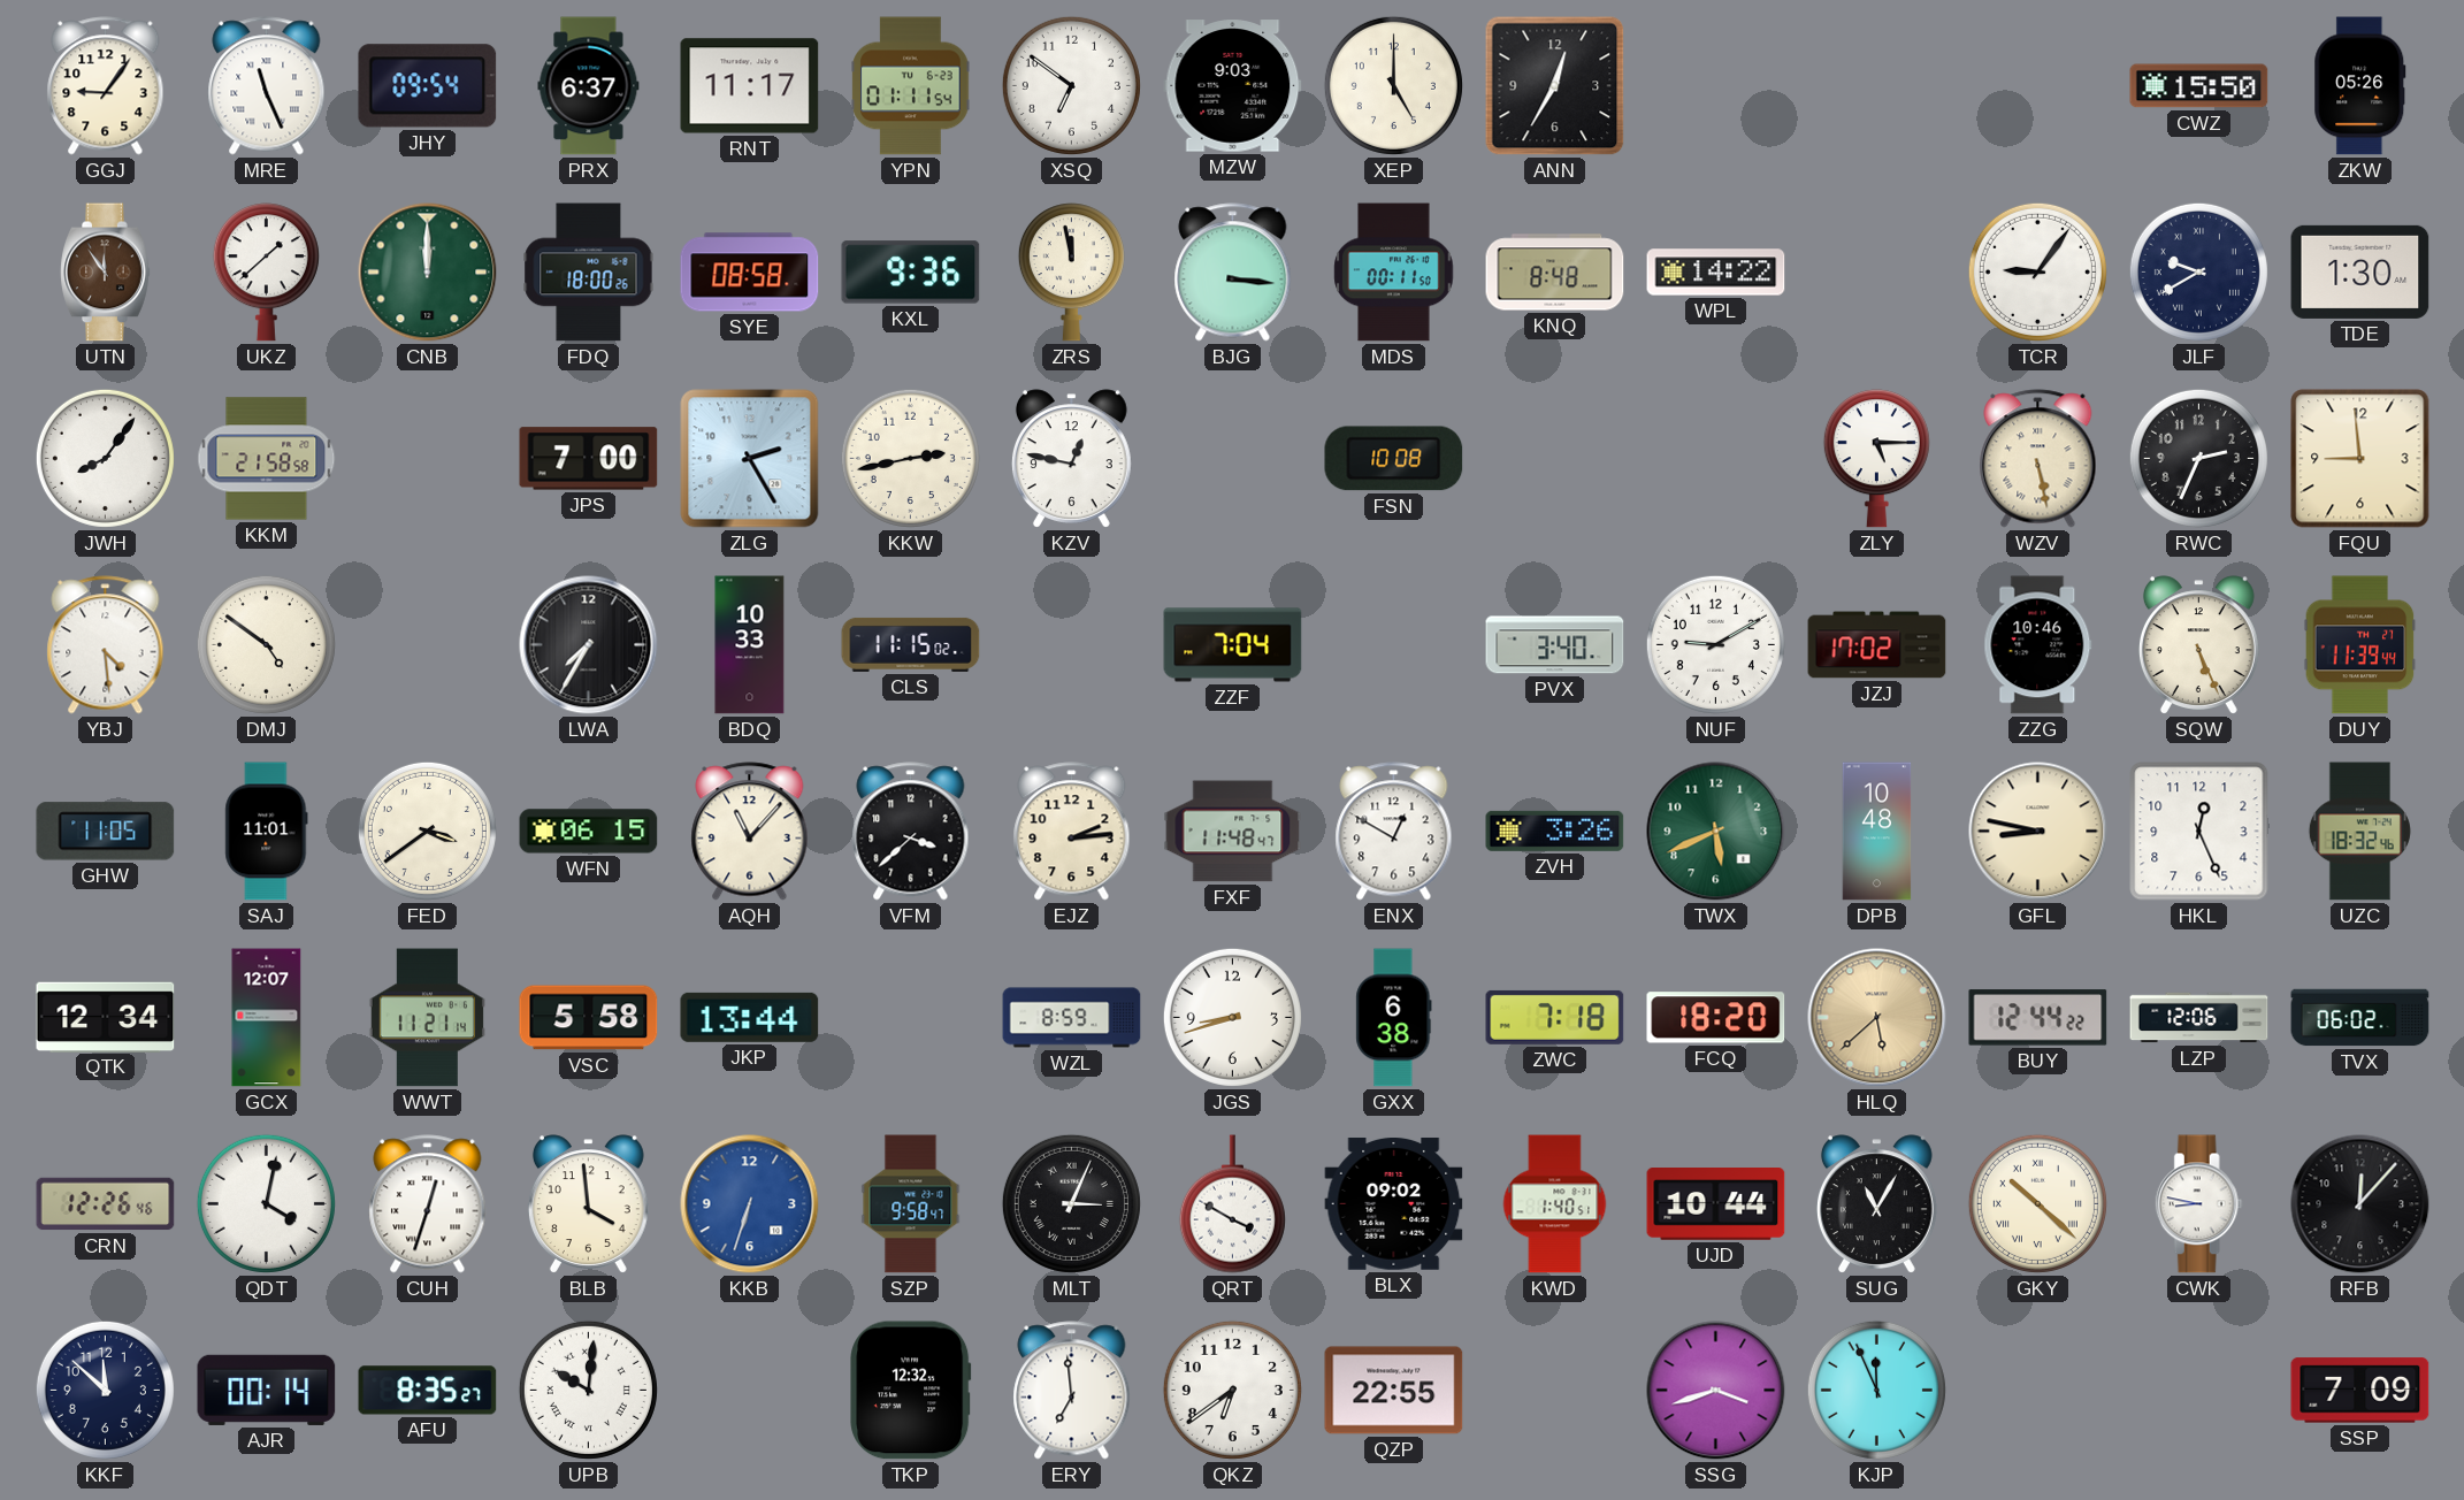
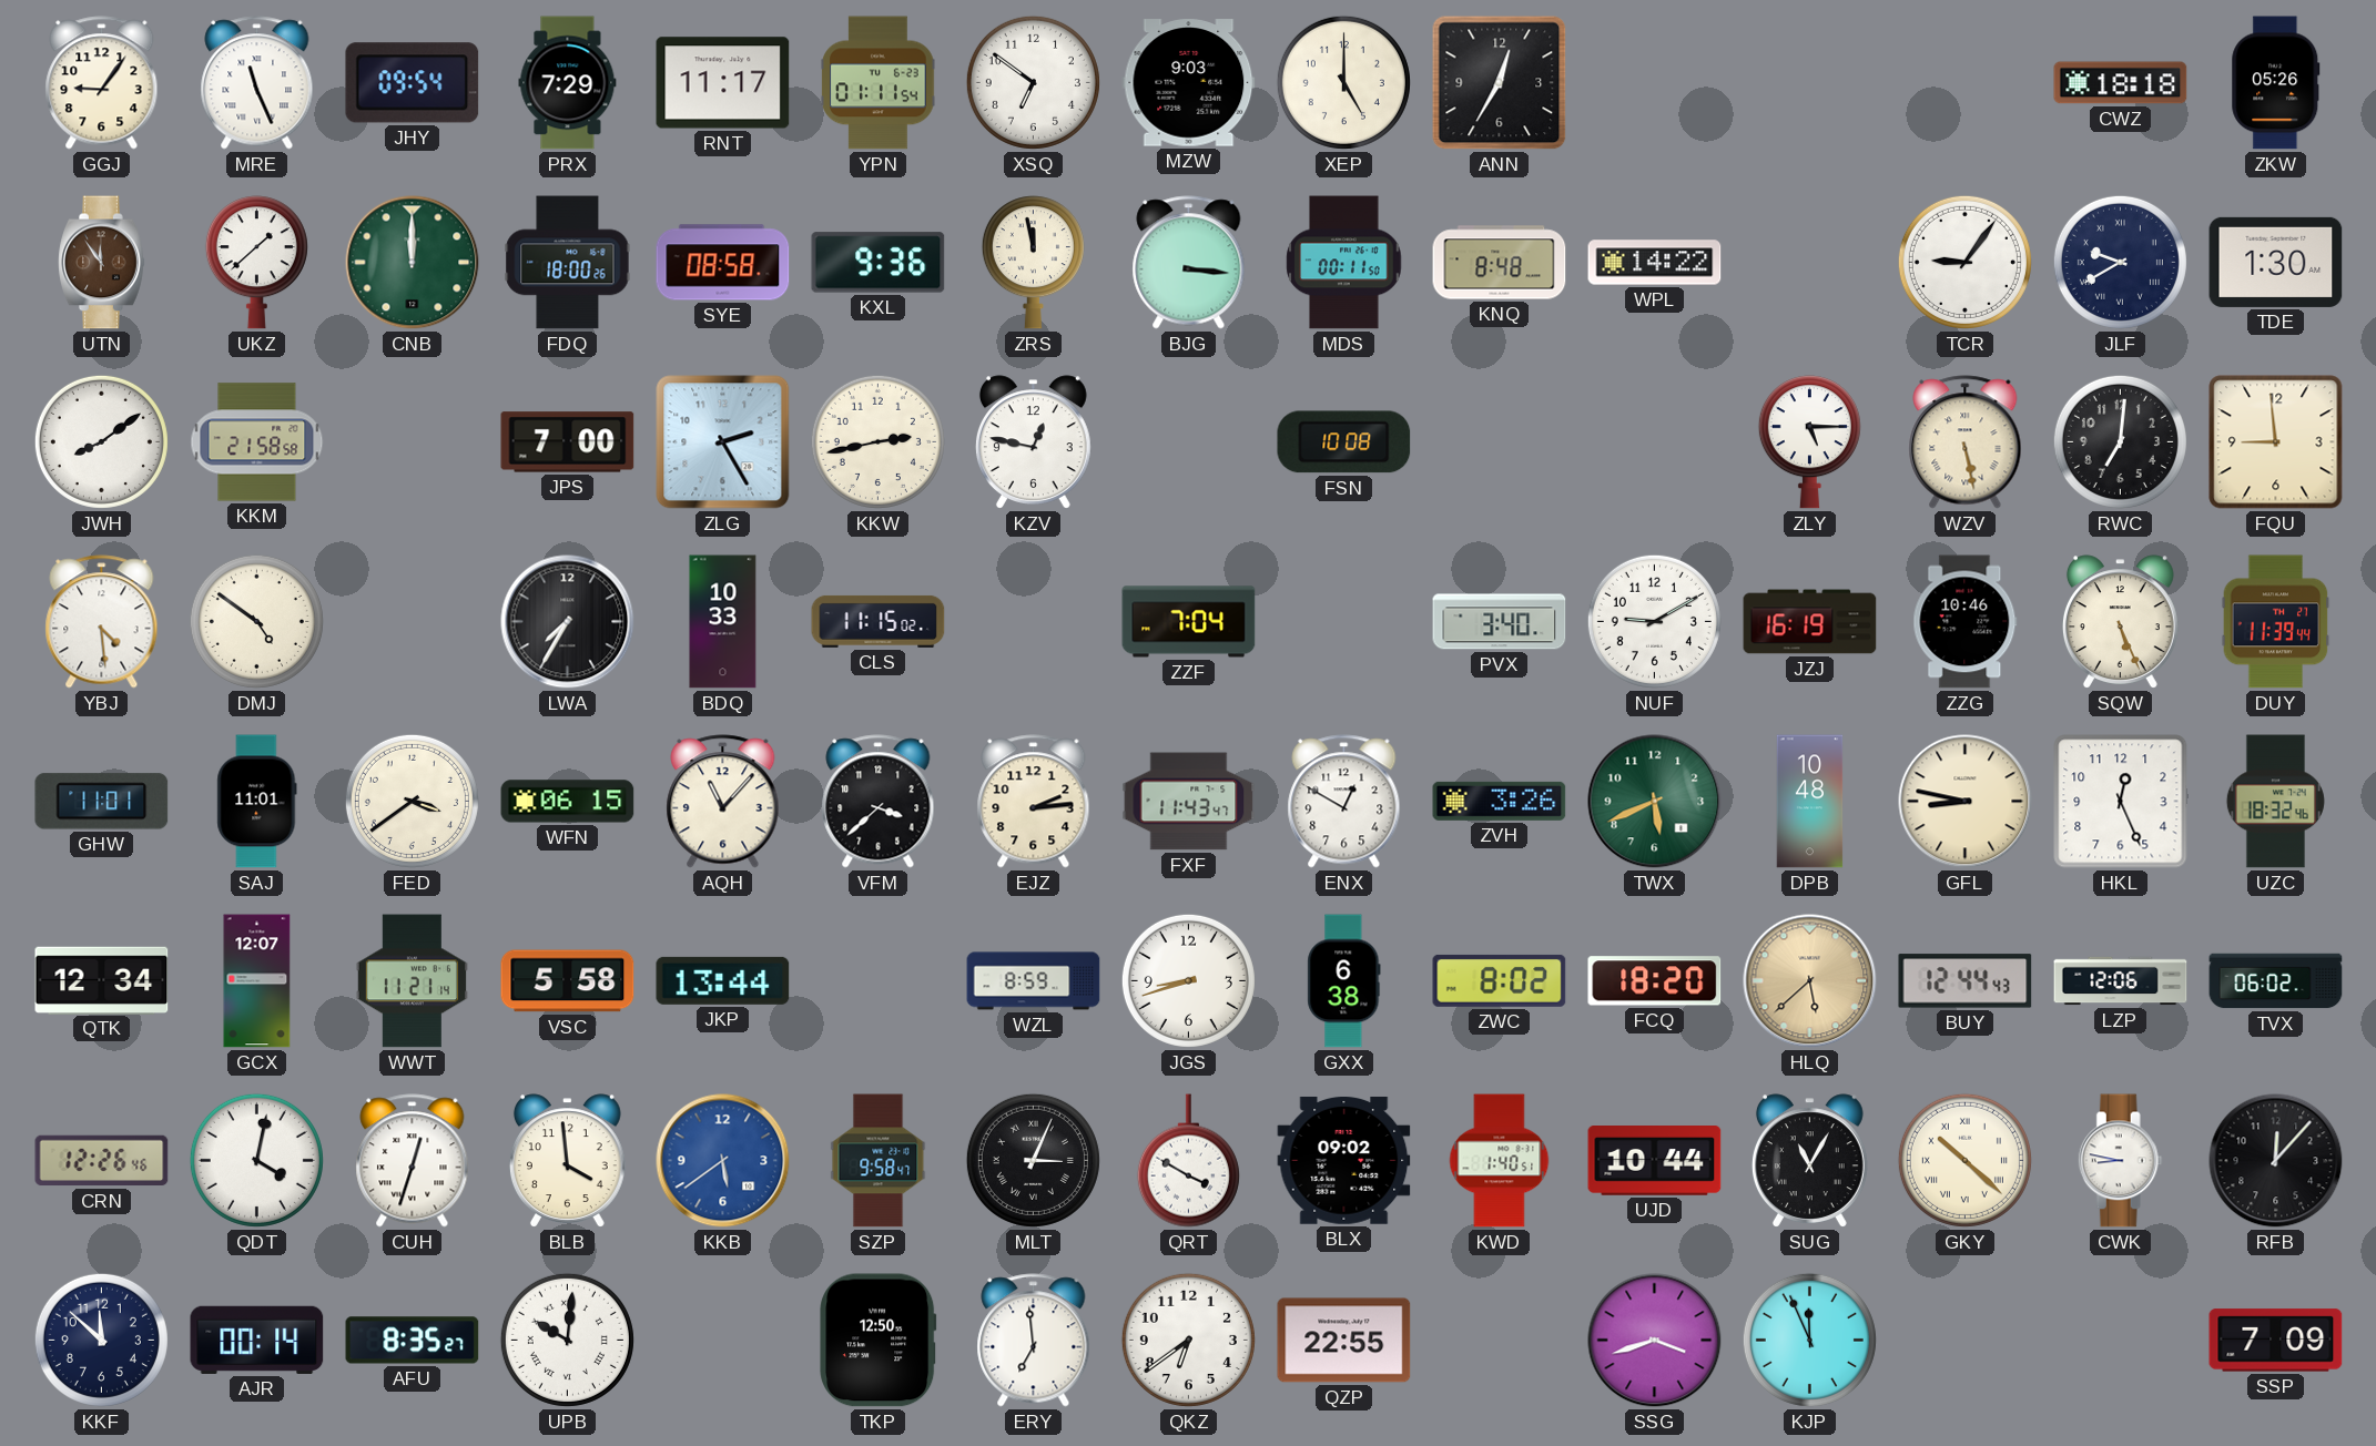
PRX: 6:37 -> 7:29 (568, 83)
CWZ: 15:50 -> 18:18 (2121, 83)
JWH: 8:06 -> 8:09 (101, 441)
RWC: 2:34 -> 7:01 (2120, 441)
JZJ: 17:02 -> 16:19 (1810, 622)
GHW: 11:05 -> 11:01 (102, 802)
FXF: 11:48 -> 11:43 (1189, 802)
ZWC: 7:18 -> 8:02 (1500, 980)
BUY: 12:44:22 -> 12:44:43 (1966, 981)
KKB: 6:33 -> 5:39 (723, 1161)
TKP: 12:32 -> 12:50 (879, 1341)
